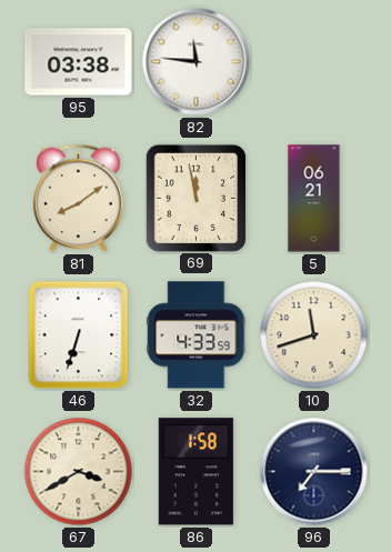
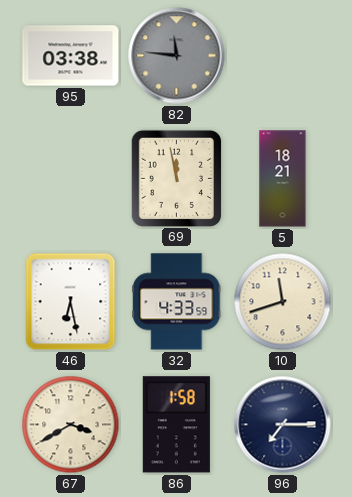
82 dial: white -> grey (177, 56)
81: 8:09 -> none (79, 199)
5: 06:21 -> 18:21 (283, 179)
46: 6:33 -> 6:28 (71, 302)
